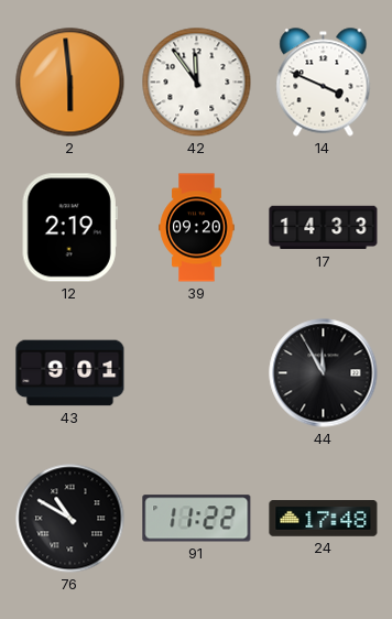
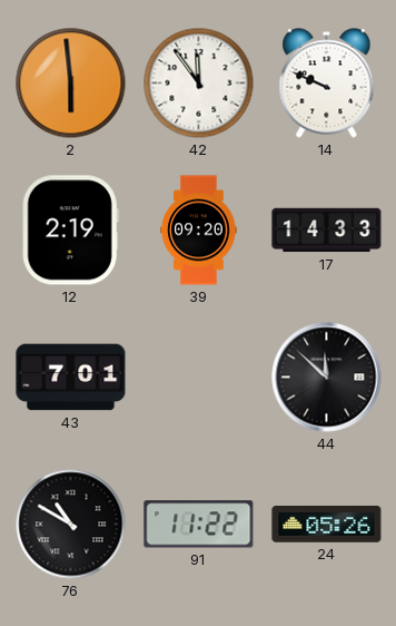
14: 3:49 -> 9:49 (327, 84)
43: 9:01 -> 7:01 (71, 378)
44: 11:55 -> 11:52 (327, 378)
24: 17:48 -> 05:26 (327, 525)
